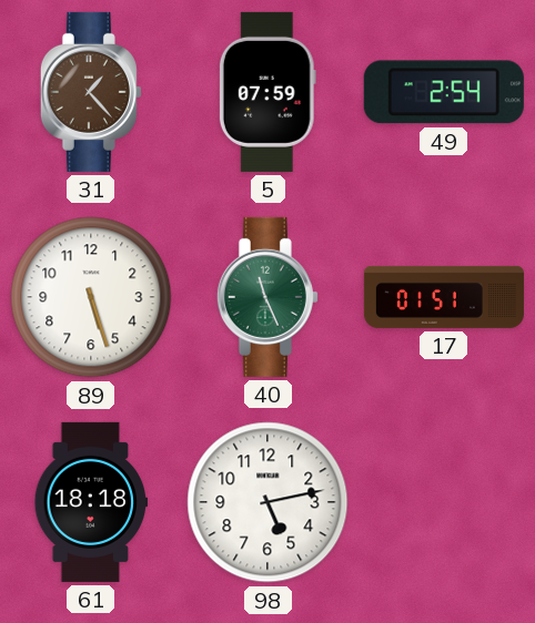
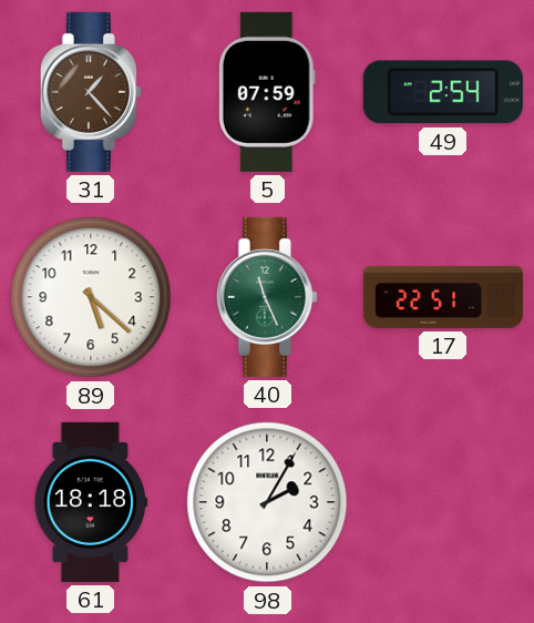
89: 5:27 -> 5:22 (91, 297)
17: 01:51 -> 22:51 (443, 297)
98: 5:13 -> 2:05 (267, 502)
